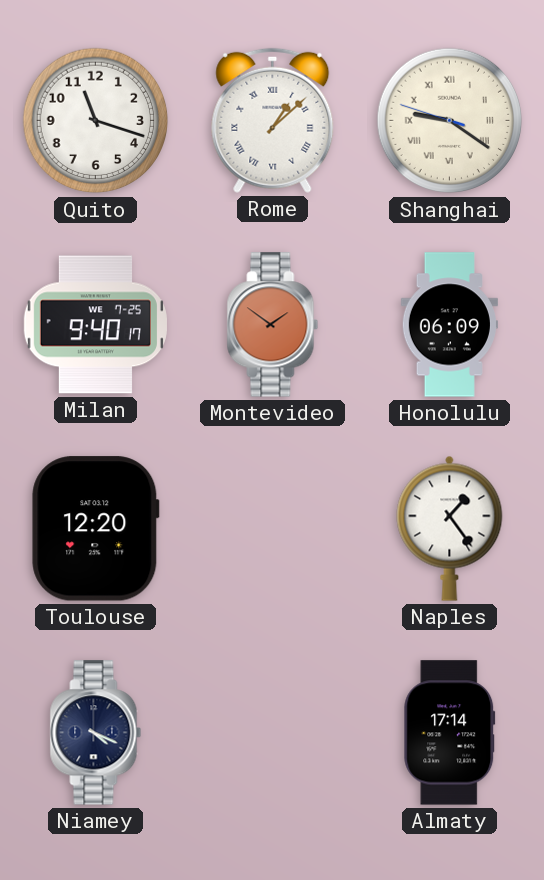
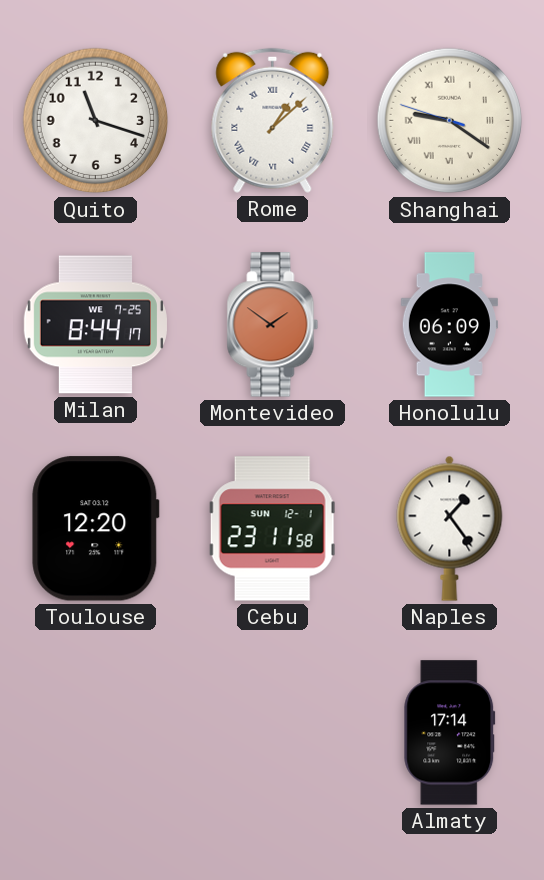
Milan: 9:40 -> 8:44 (95, 325)
Cebu: none -> 23:11 (273, 529)
Niamey: 4:19 -> none (96, 733)
